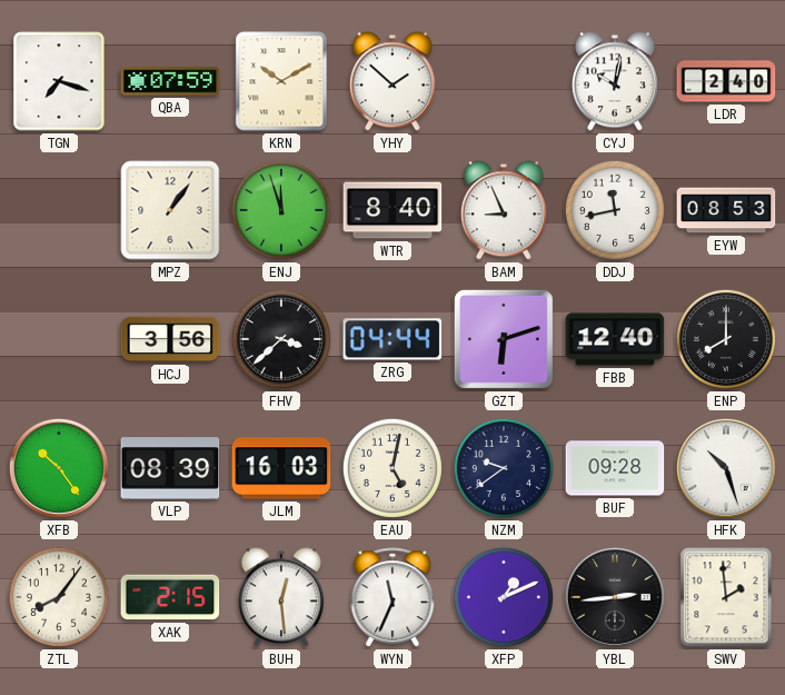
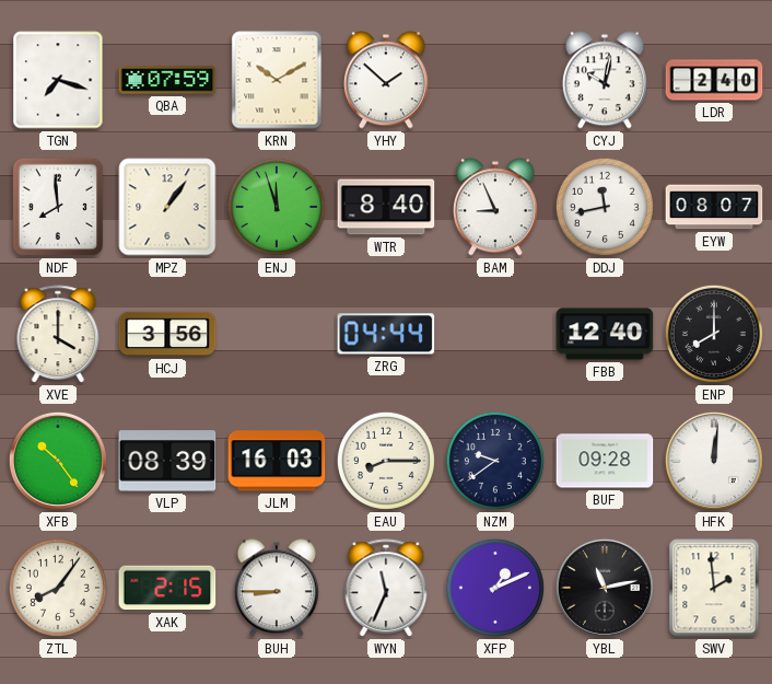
NDF: none -> 7:59 (58, 207)
EYW: 08:53 -> 08:07 (714, 207)
XVE: none -> 4:00 (58, 335)
FHV: 3:38 -> none (281, 339)
GZT: 6:12 -> none (504, 339)
EAU: 5:02 -> 8:15 (386, 461)
HFK: 10:27 -> 12:01 (714, 461)
BUH: 12:29 -> 8:45 (277, 588)
YBL: 2:44 -> 11:13 (605, 588)
